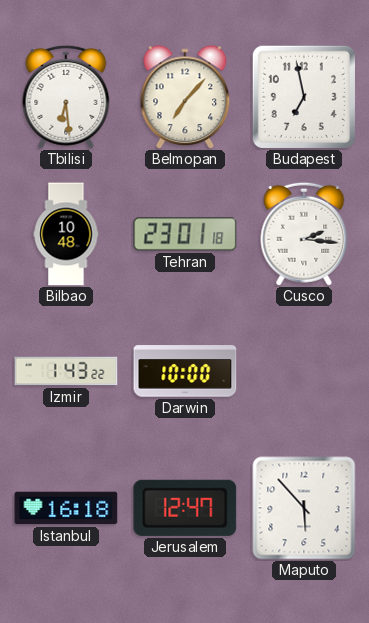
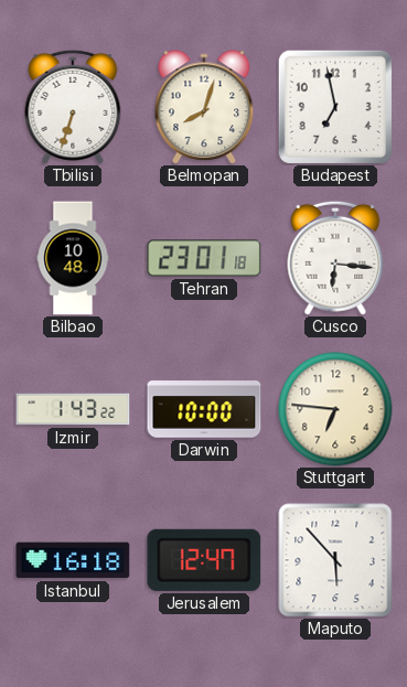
Tbilisi: 6:29 -> 6:33 (73, 107)
Belmopan: 7:07 -> 8:03 (204, 107)
Cusco: 2:16 -> 6:16 (335, 258)
Stuttgart: none -> 6:46 (335, 409)
